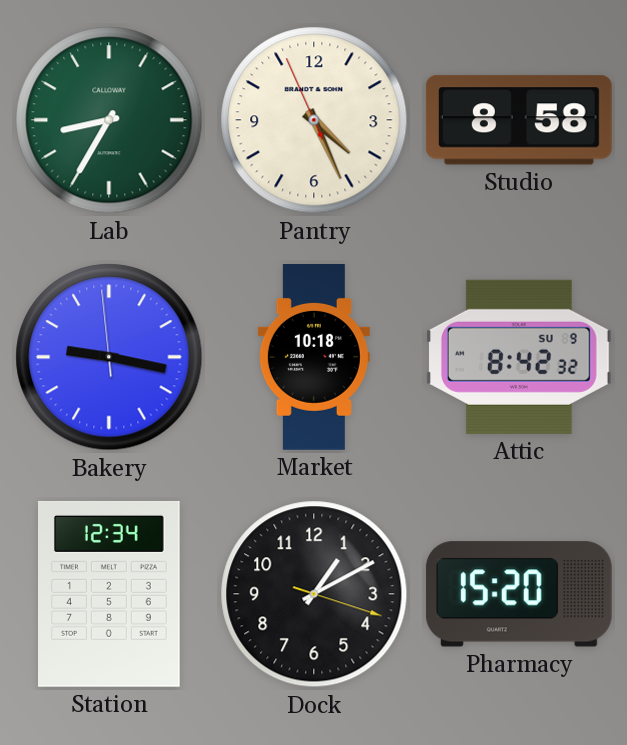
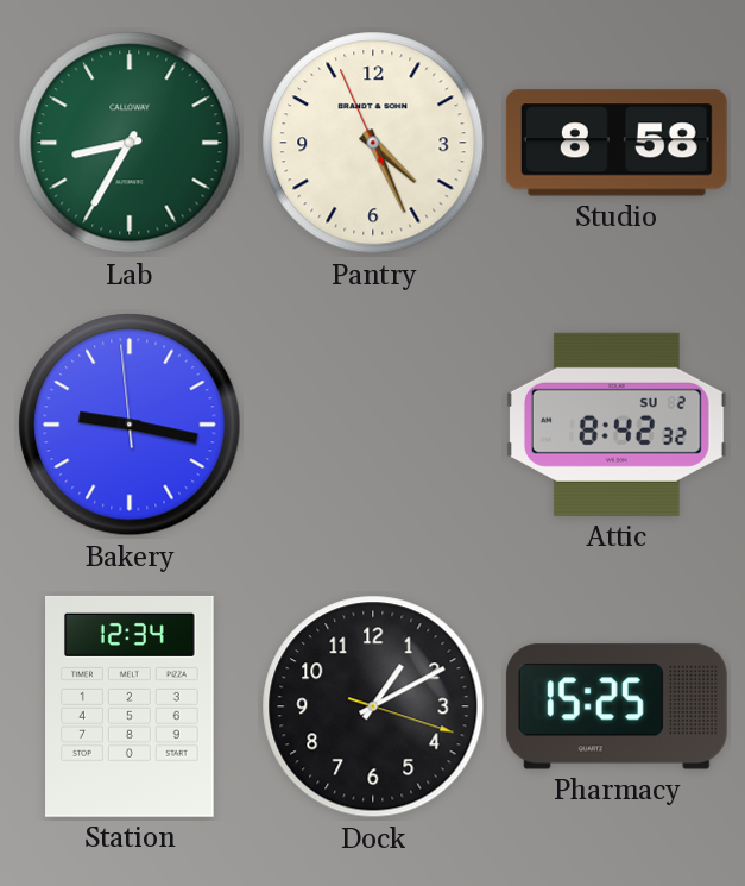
Market: 10:18 -> none (314, 358)
Attic date: SU 9 -> SU 2 (617, 425)
Pharmacy: 15:20 -> 15:25 (617, 706)
